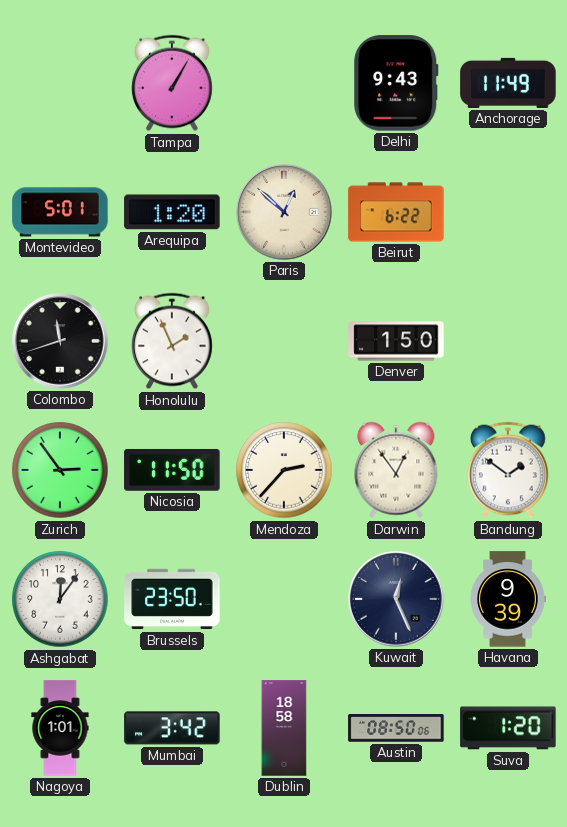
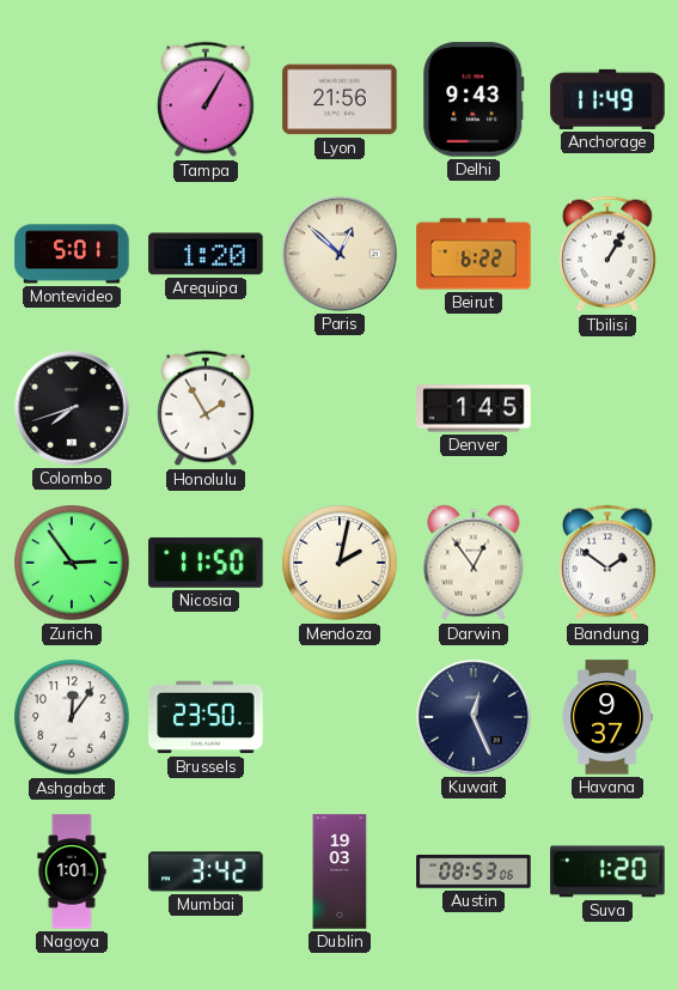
Lyon: none -> 21:56 (340, 99)
Tbilisi: none -> 1:05 (607, 254)
Colombo: 11:42 -> 7:42 (72, 408)
Honolulu: 1:56 -> 1:55 (206, 408)
Denver: 1:50 -> 1:45 (474, 408)
Mendoza: 2:37 -> 2:02 (340, 563)
Havana: 9:39 -> 9:37 (607, 717)
Dublin: 18:58 -> 19:03 (340, 871)
Austin: 08:50 -> 08:53 (474, 871)
